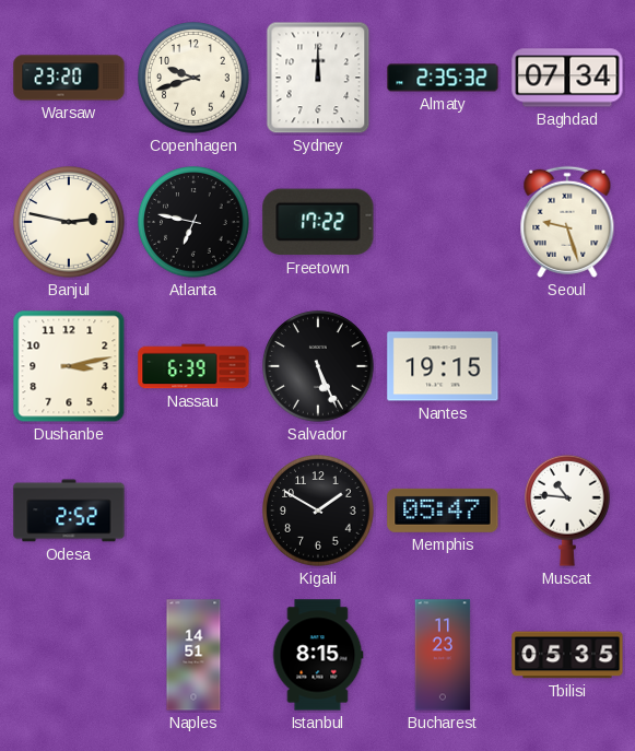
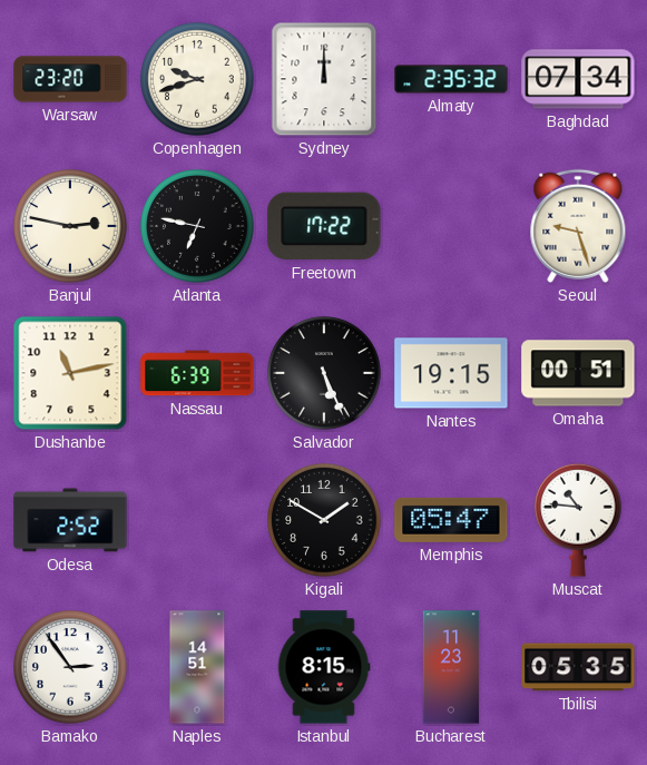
Dushanbe: 3:13 -> 11:13 (70, 373)
Omaha: none -> 00:51 (578, 373)
Bamako: none -> 2:54 (70, 667)
